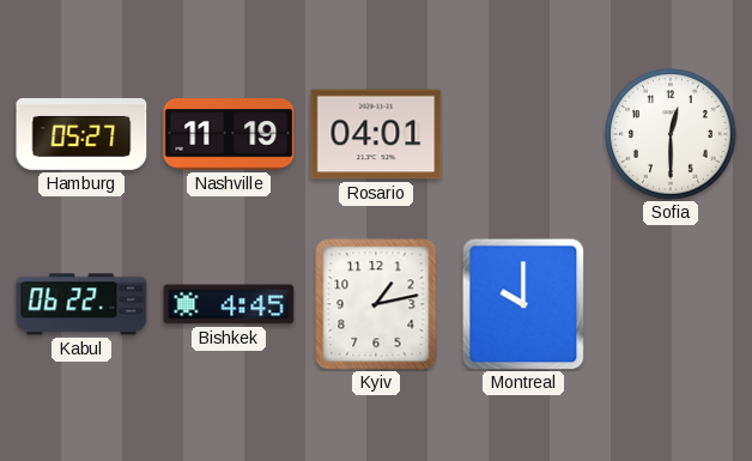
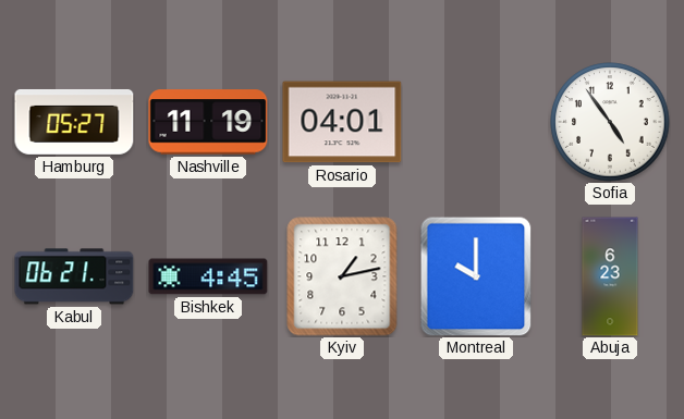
Sofia: 12:30 -> 4:54 (610, 122)
Kabul: 06:22 -> 06:21 (74, 276)
Abuja: none -> 6:23 (610, 276)
